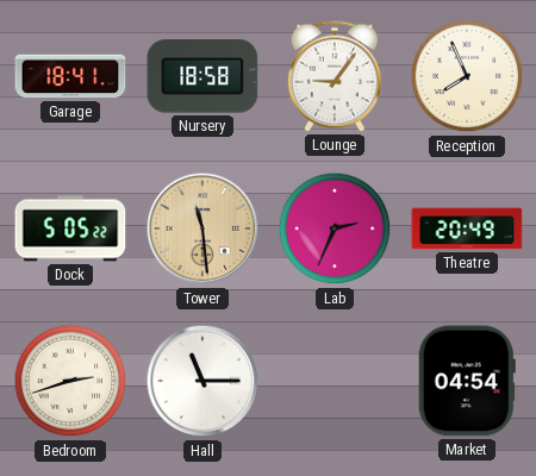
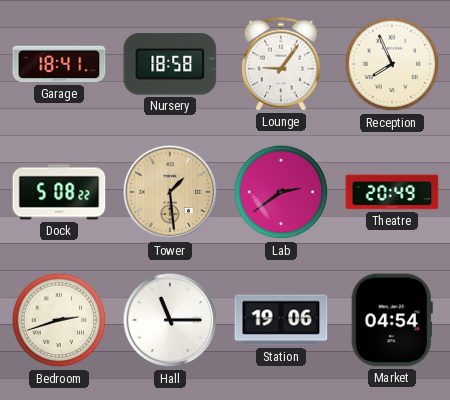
Dock: 5:05 -> 5:08 (59, 192)
Tower: 11:29 -> 1:29 (170, 192)
Lab: 2:34 -> 2:39 (281, 192)
Station: none -> 19:06 (281, 320)
